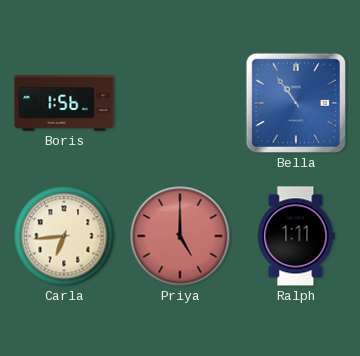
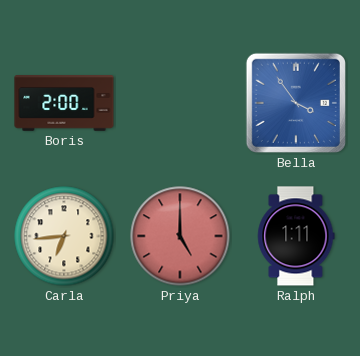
Boris: 1:56 -> 2:00 (64, 103)
Bella: 10:54 -> 3:54 (296, 103)
